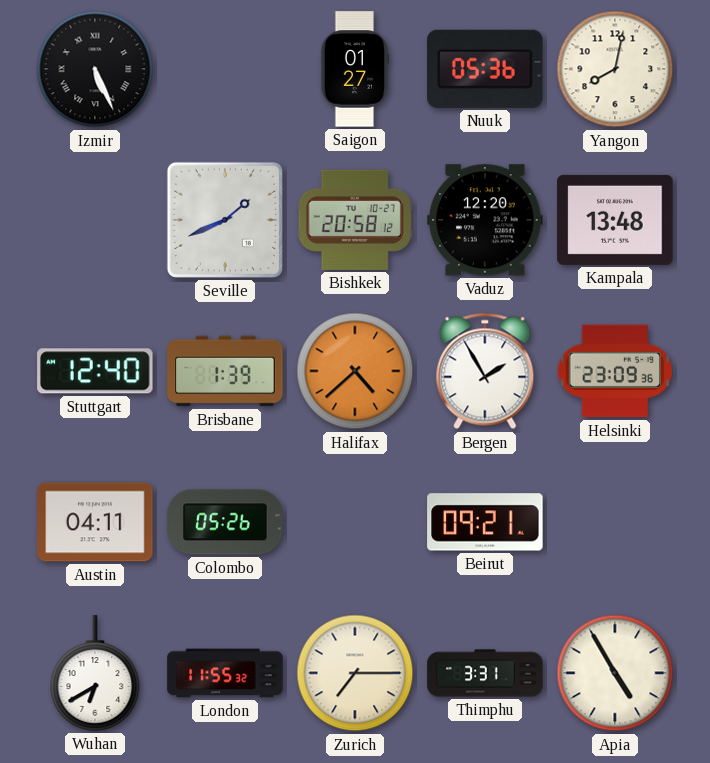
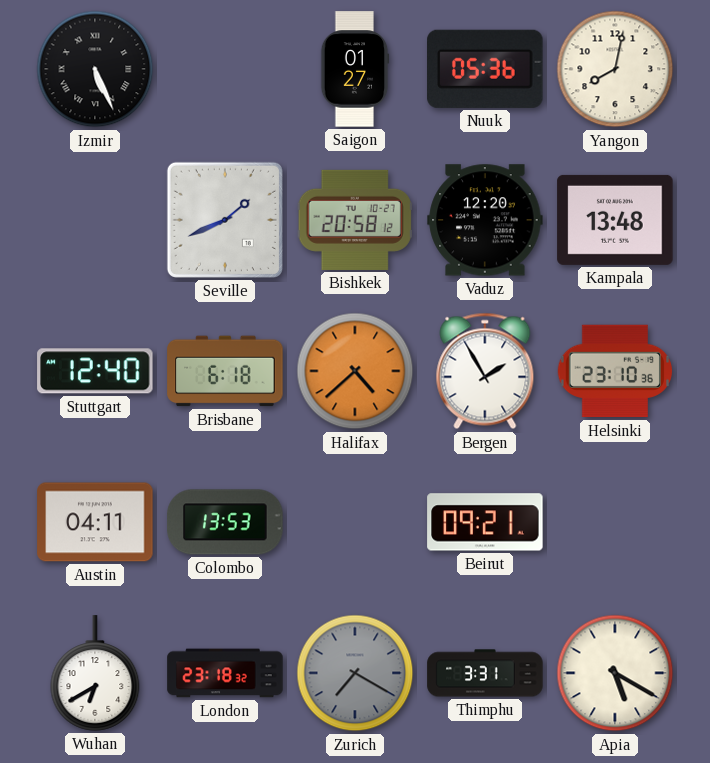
Brisbane: 1:39 -> 6:18 (225, 371)
Helsinki: 23:09 -> 23:10 (614, 371)
Colombo: 05:26 -> 13:53 (225, 522)
London: 11:55 -> 23:18 (225, 673)
Zurich: 7:15 -> 7:20 (355, 673)
Zurich dial: cream -> grey (355, 673)
Apia: 4:55 -> 5:20 (615, 673)
